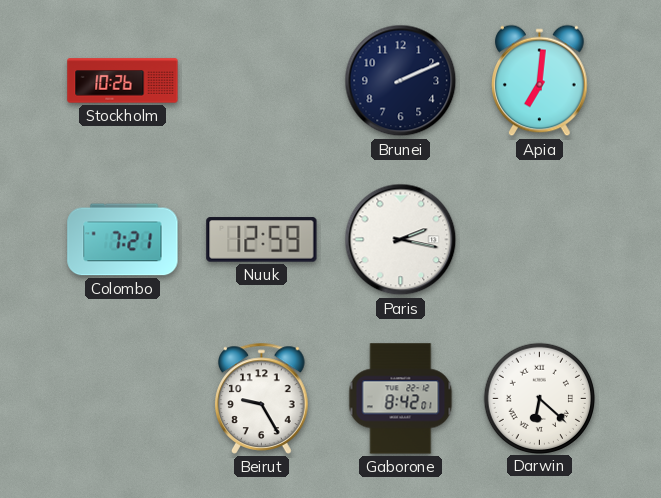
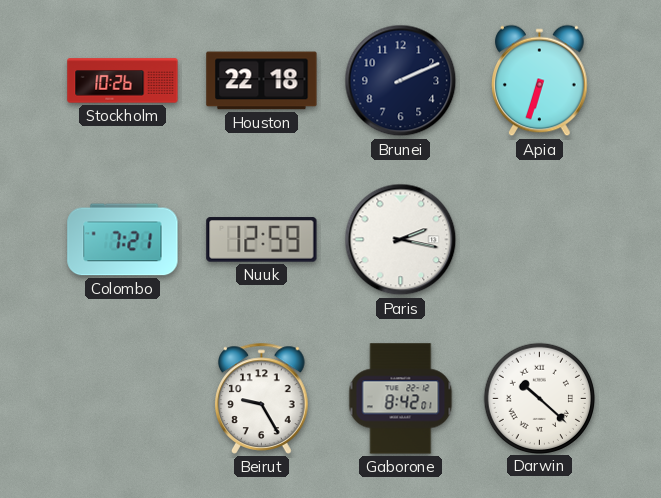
Houston: none -> 22:18 (262, 81)
Apia: 7:01 -> 6:33 (540, 81)
Darwin: 6:22 -> 10:22 (539, 398)
